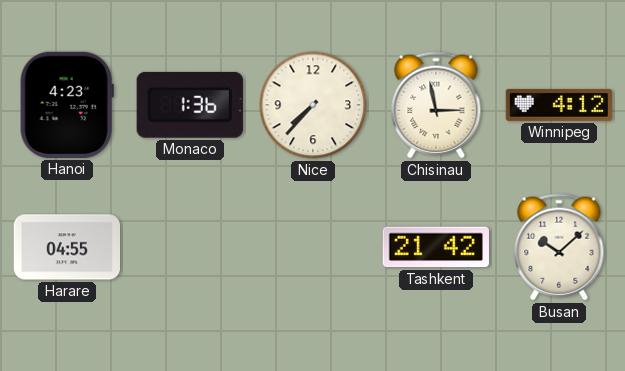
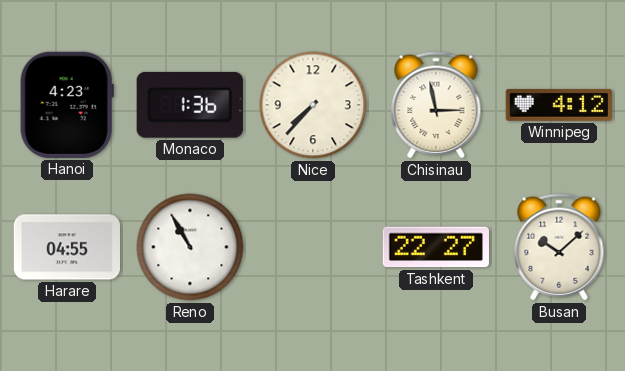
Reno: none -> 10:55 (190, 247)
Tashkent: 21:42 -> 22:27 (436, 247)
